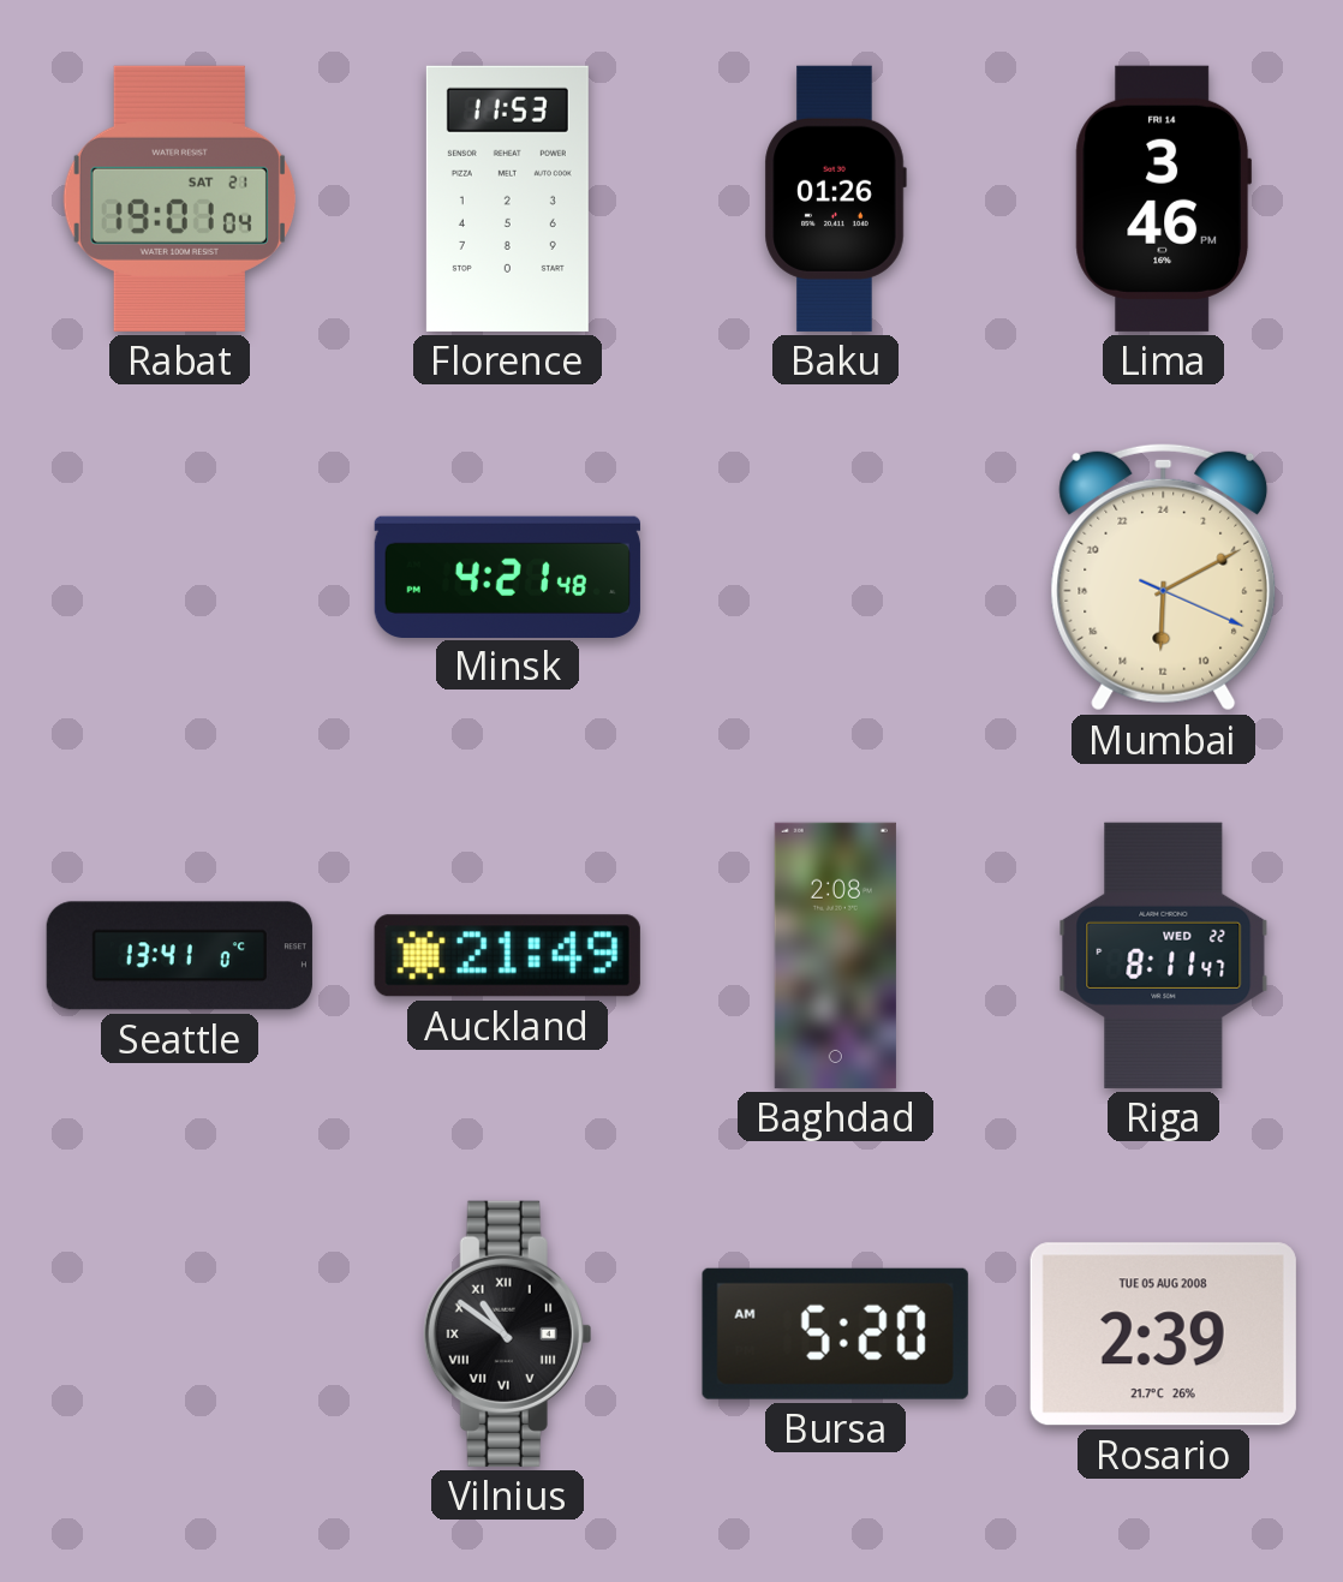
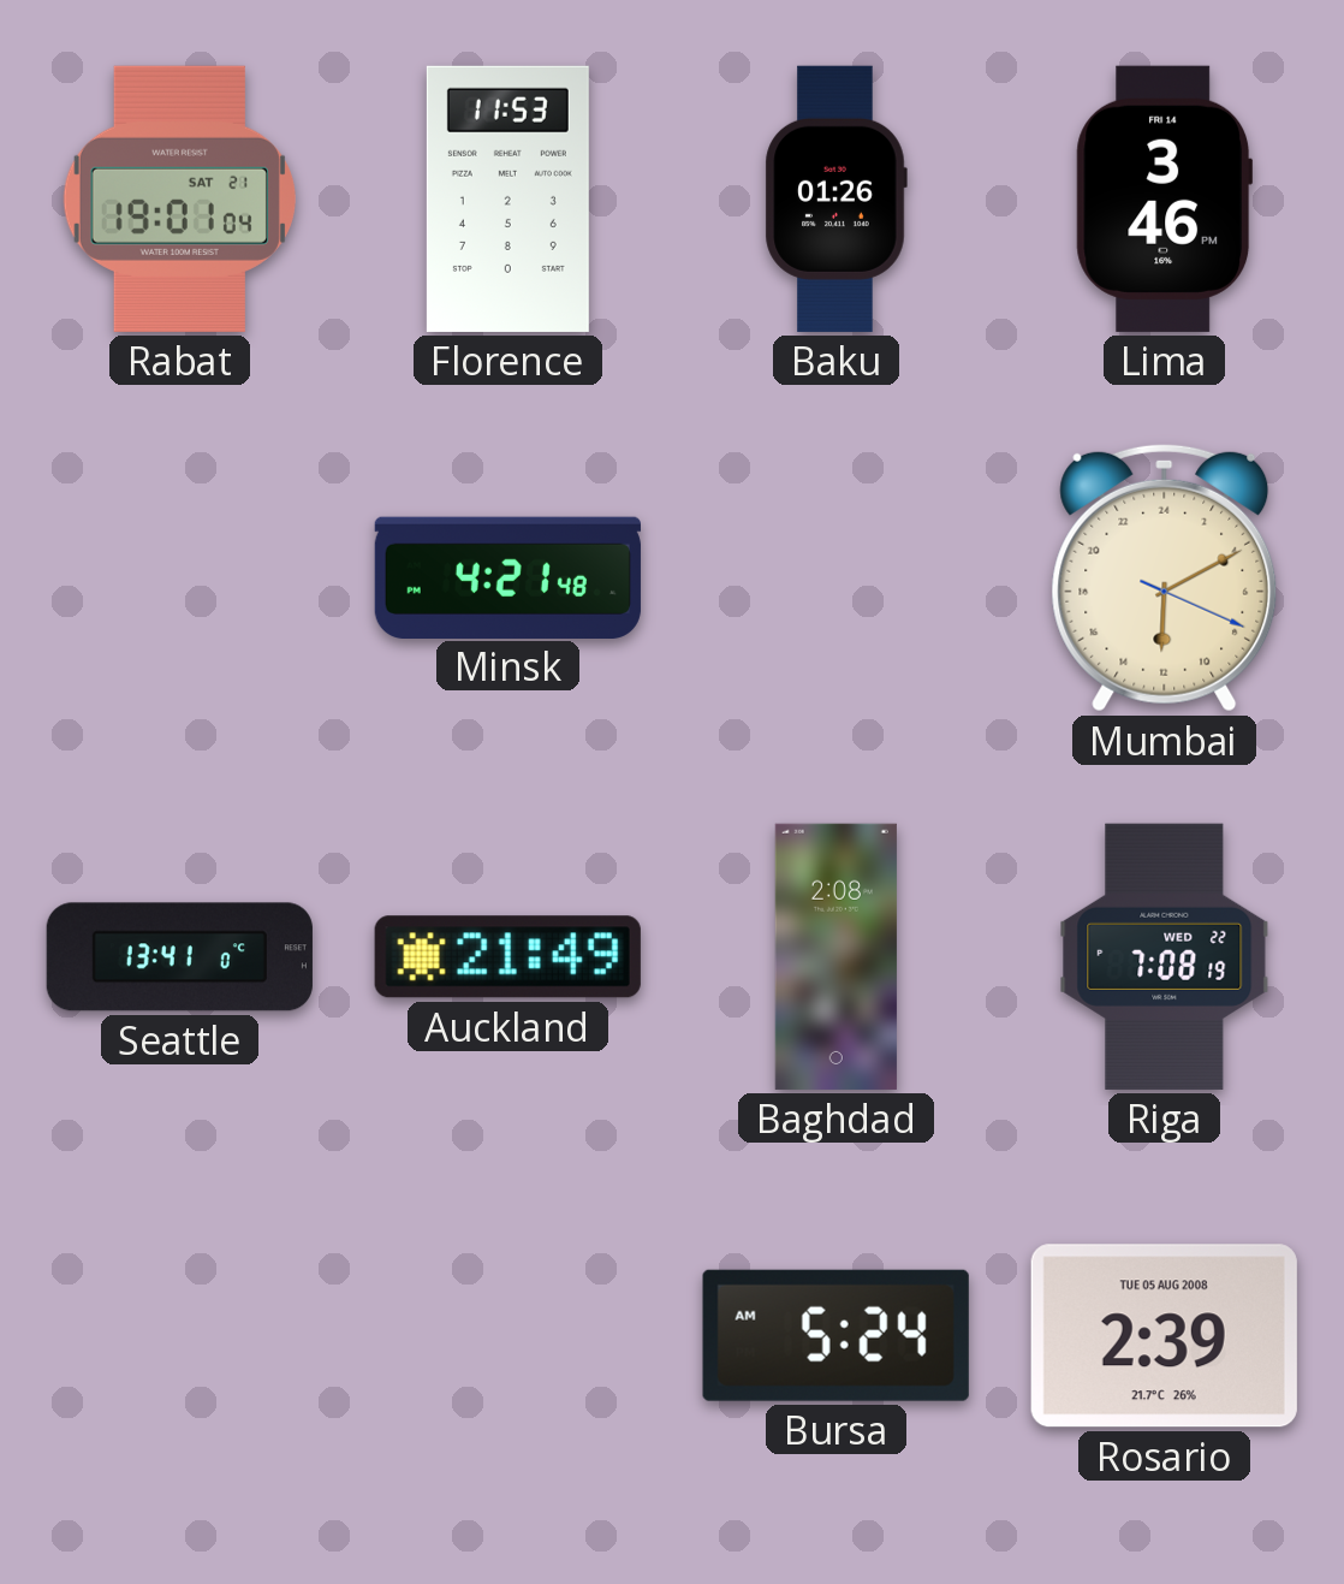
Riga: 8:11 -> 7:08 (1165, 956)
Vilnius: 10:51 -> none (508, 1333)
Bursa: 5:20 -> 5:24 (835, 1335)
